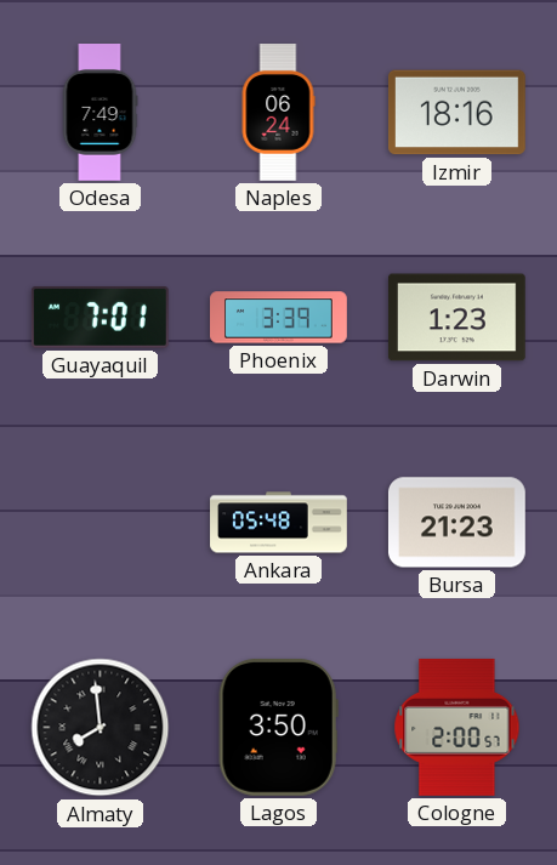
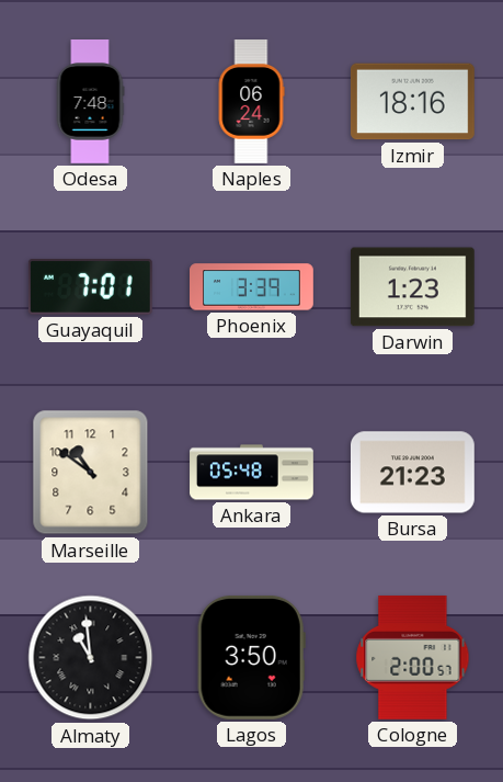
Odesa: 7:49 -> 7:48 (90, 102)
Marseille: none -> 10:51 (91, 473)
Almaty: 7:59 -> 10:59 (91, 658)
